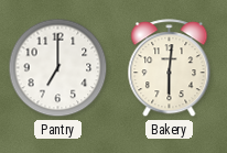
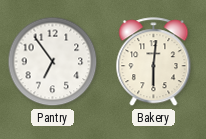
Pantry: 7:00 -> 6:54 (53, 62)
